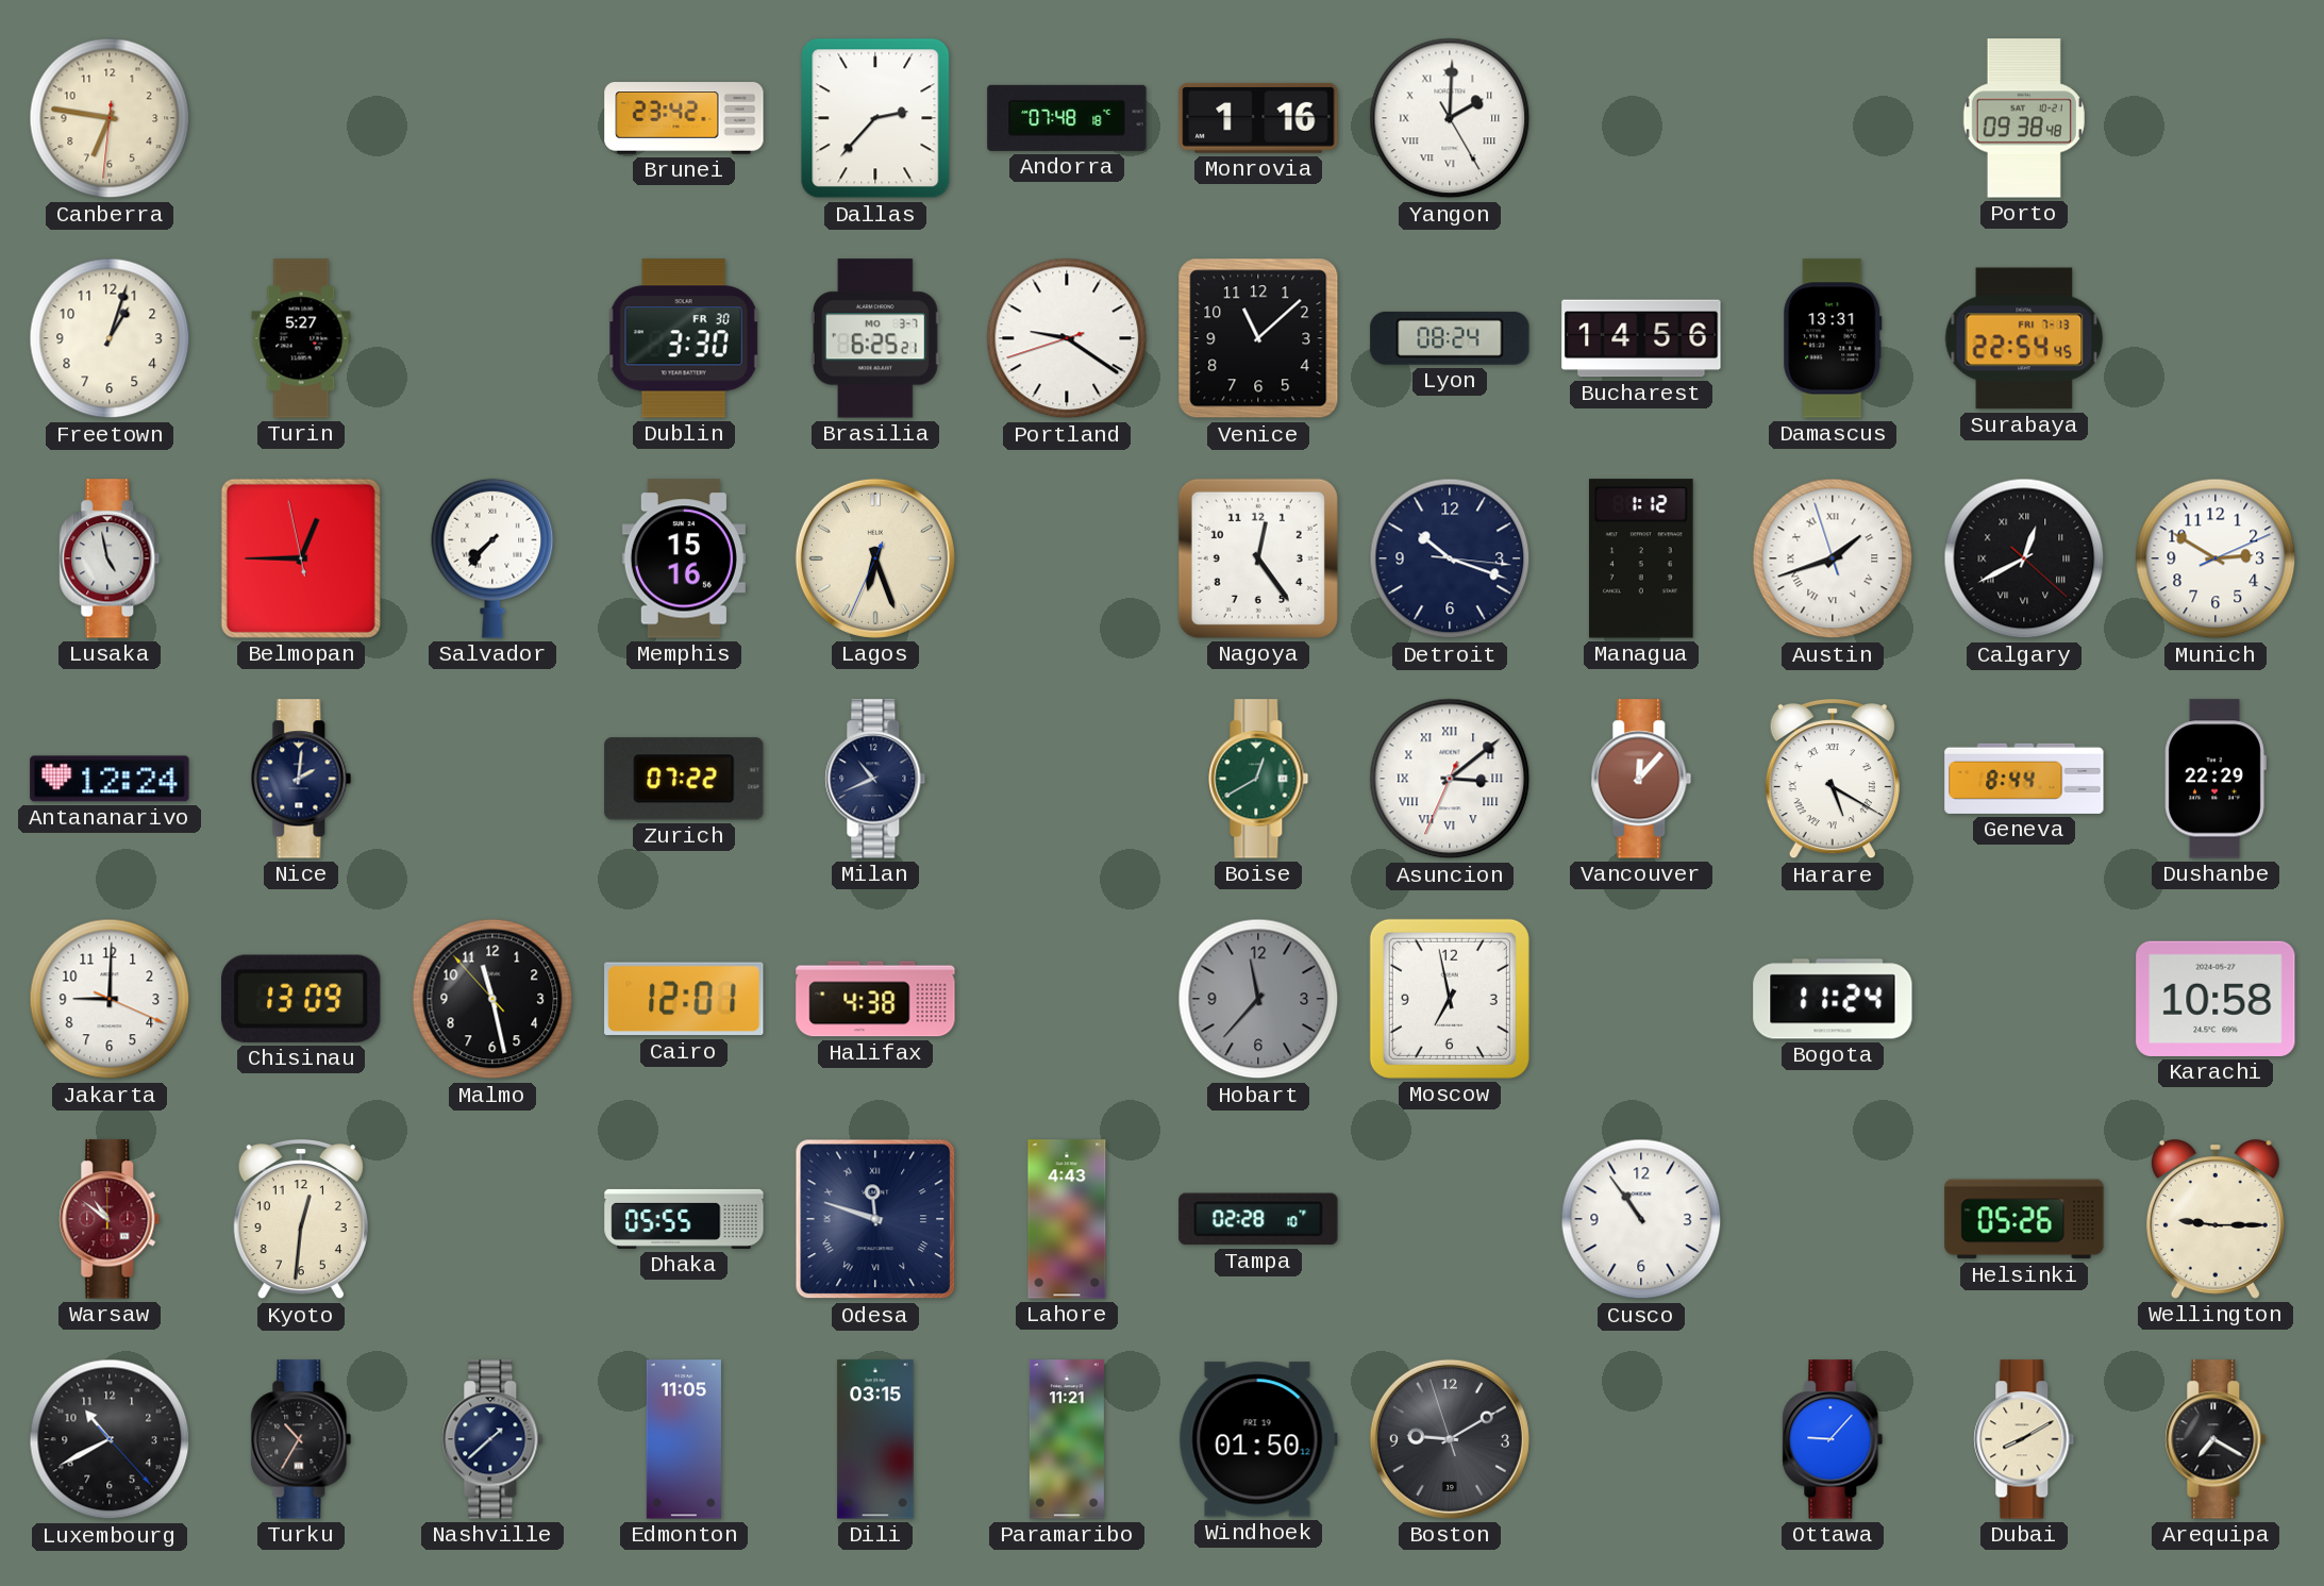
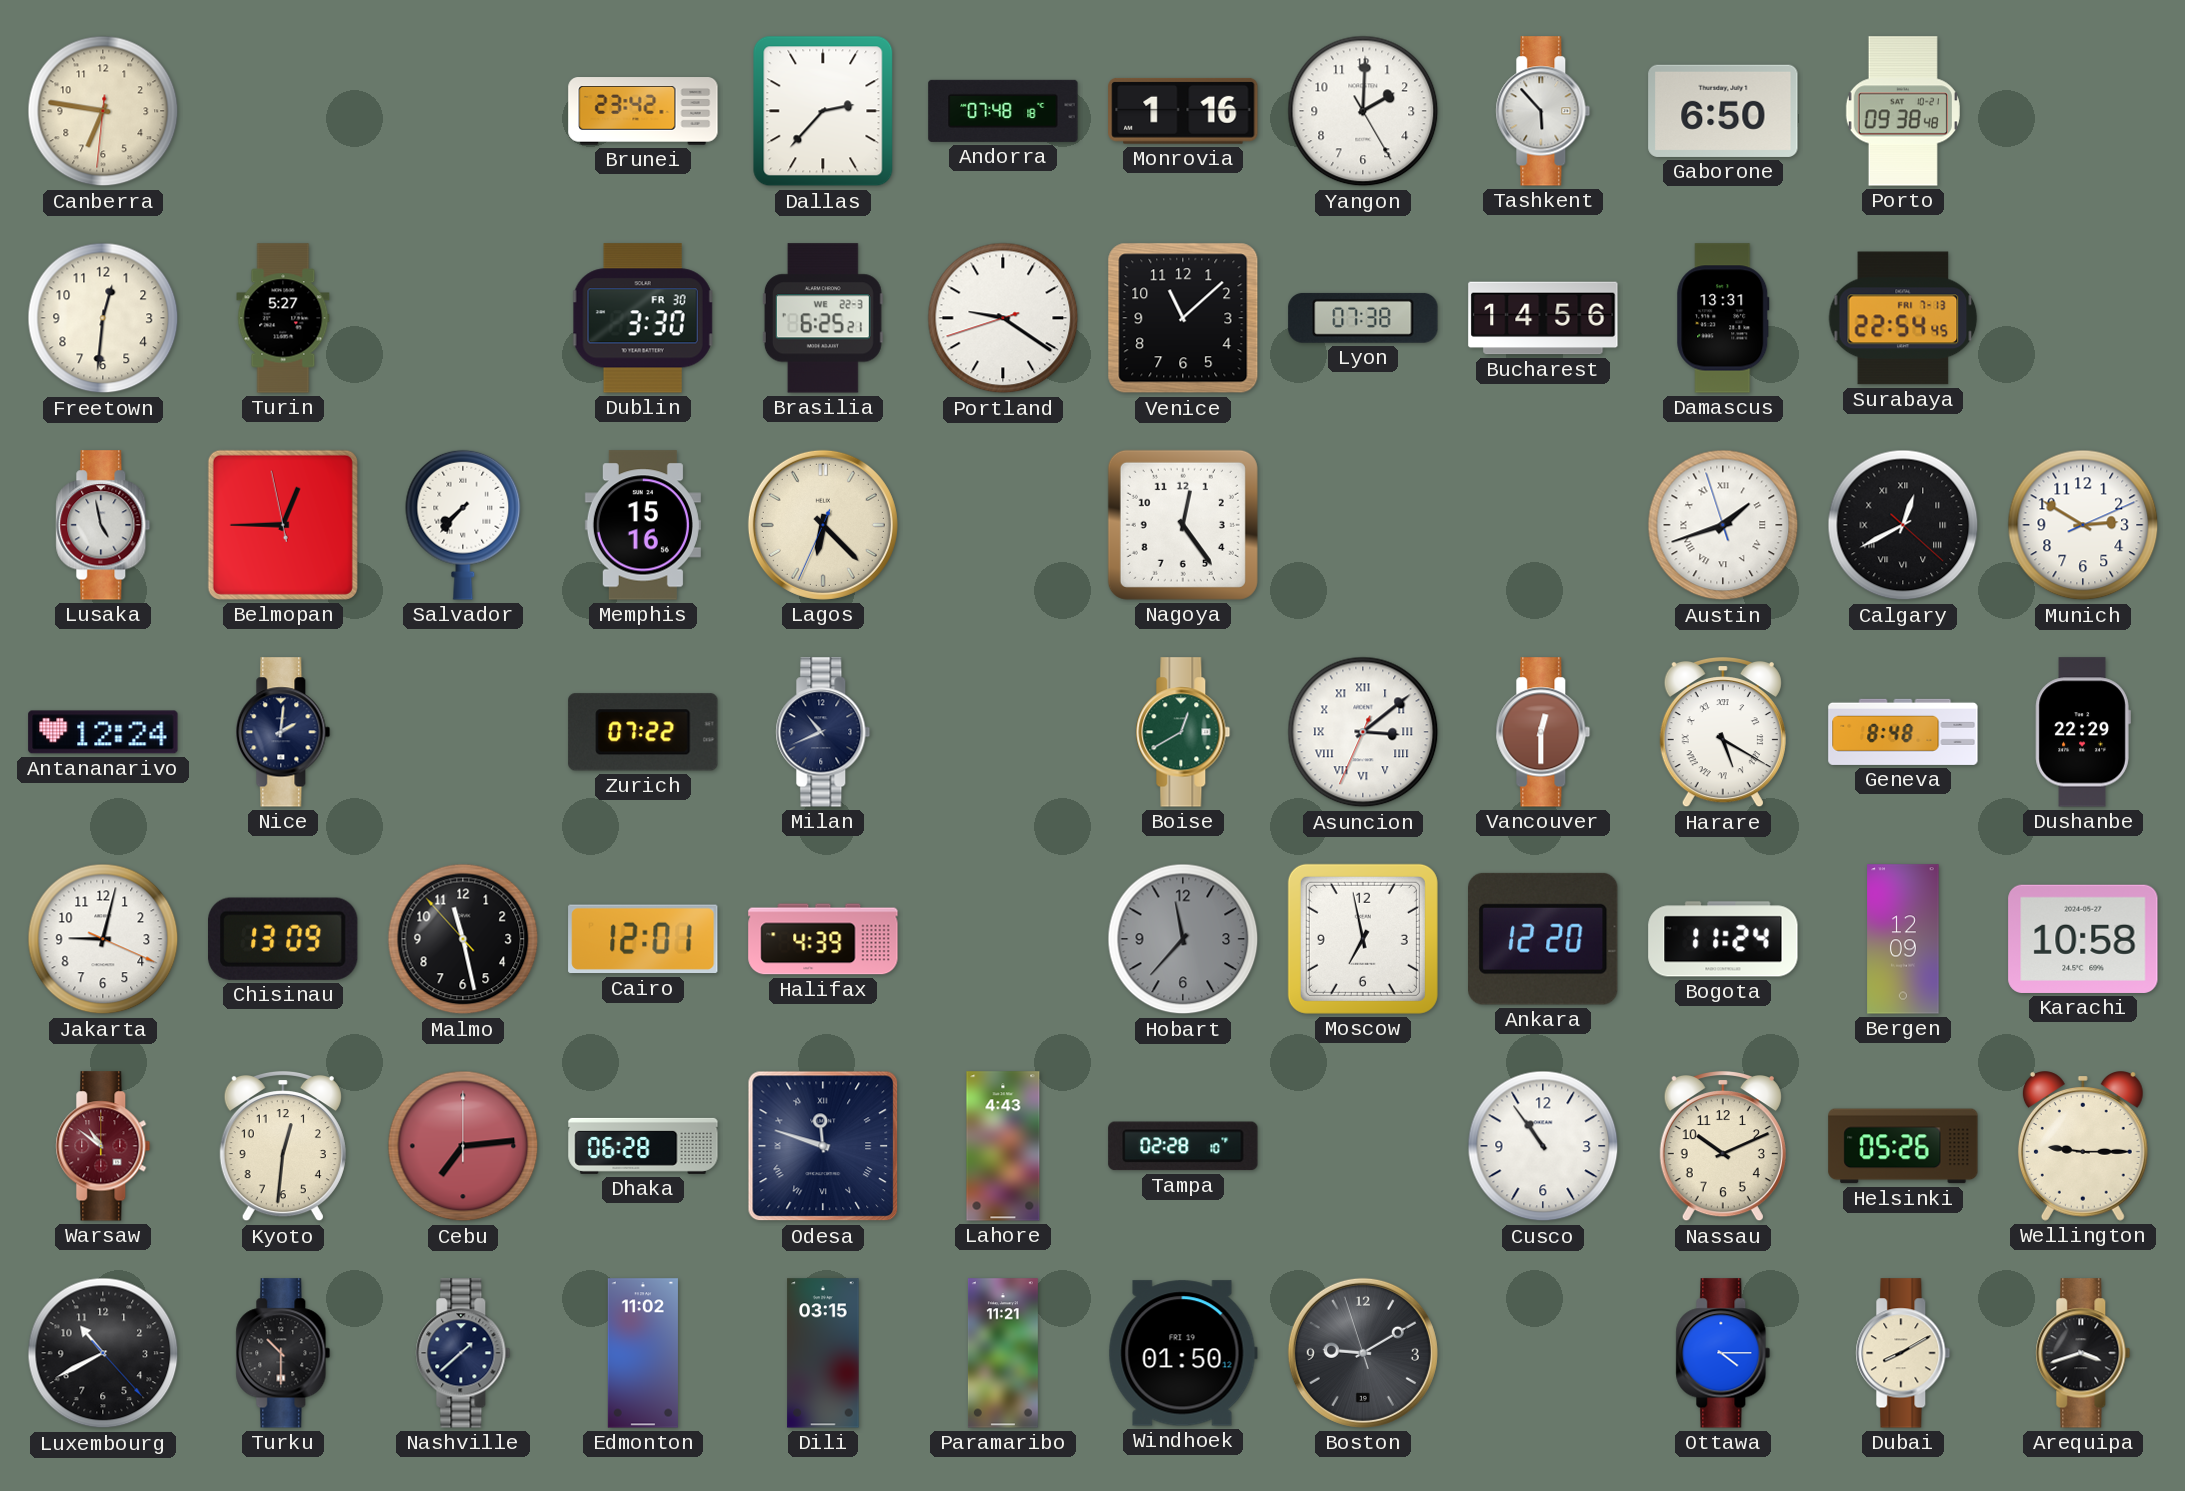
Yangon numerals: Roman -> Arabic (1363, 111)
Tashkent: none -> 5:53 (1543, 111)
Gaborone: none -> 6:50 (1723, 111)
Freetown: 1:03 -> 12:31 (103, 318)
Brasilia date: MO 3-7 -> WE 22-3 (823, 318)
Lyon: 08:24 -> 07:38 (1363, 318)
Lagos: 6:26 -> 6:22 (823, 525)
Detroit: 10:18 -> none (1450, 558)
Managua: 1:12 -> none (1642, 558)
Vancouver: 12:07 -> 12:30 (1543, 732)
Geneva: 8:44 -> 8:48 (1903, 732)
Jakarta: 9:00 -> 9:02 (103, 939)
Halifax: 4:38 -> 4:39 (823, 939)
Ankara: none -> 12:20 (1544, 939)
Bergen: none -> 12:09 (1903, 939)
Cebu: none -> 7:14 (463, 1146)
Dhaka: 05:55 -> 06:28 (643, 1146)
Nassau: none -> 10:11 (1723, 1147)
Turku: 10:35 -> 10:30 (283, 1353)
Edmonton: 11:05 -> 11:02 (643, 1353)
Ottawa: 9:07 -> 4:15 (1723, 1353)
Arequipa: 7:20 -> 3:42 (2083, 1353)
